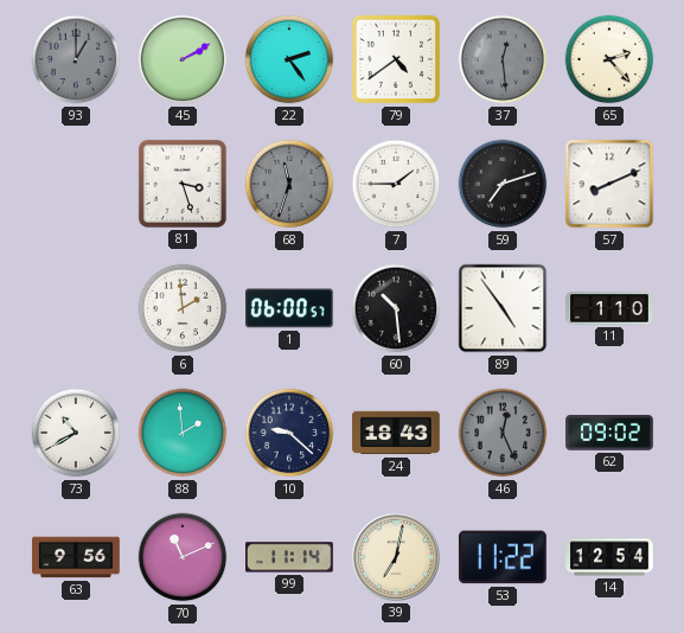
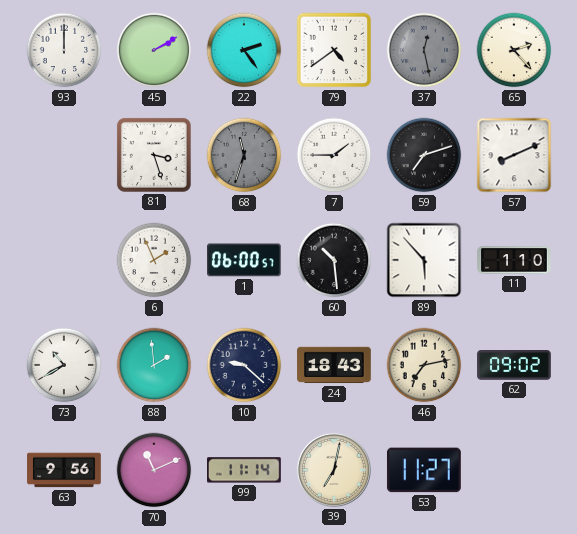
93: 1:00 -> 12:00 (64, 50)
93 dial: grey -> white (64, 50)
37: 12:29 -> 12:28 (424, 50)
6: 1:59 -> 1:56 (154, 260)
89: 4:54 -> 5:53 (424, 260)
46: 12:26 -> 7:13 (424, 365)
46 dial: grey -> cream (424, 365)
53: 11:22 -> 11:27 (424, 470)
14: 12:54 -> none (609, 557)
